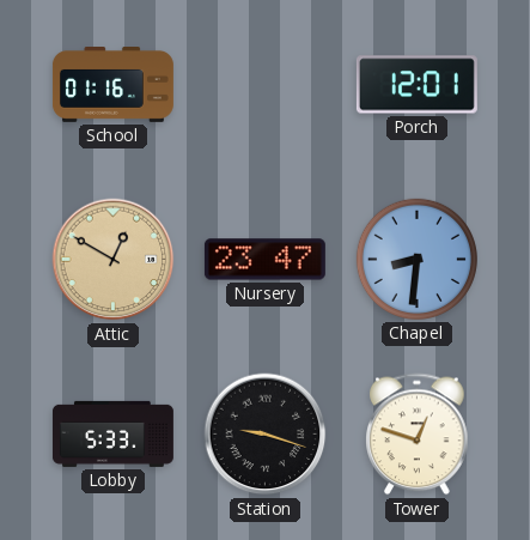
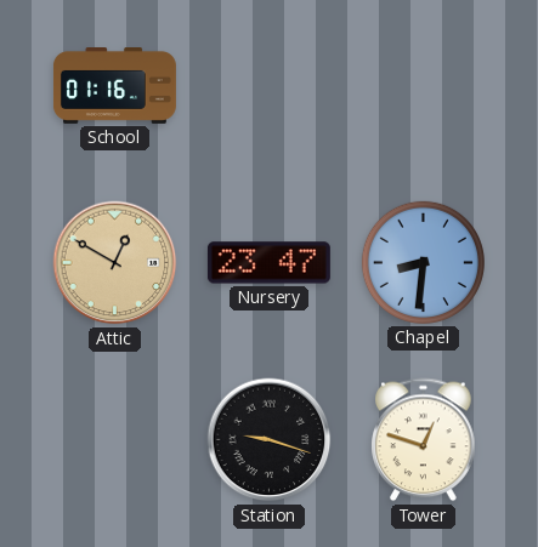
Porch: 12:01 -> none (416, 85)
Lobby: 5:33 -> none (112, 433)
